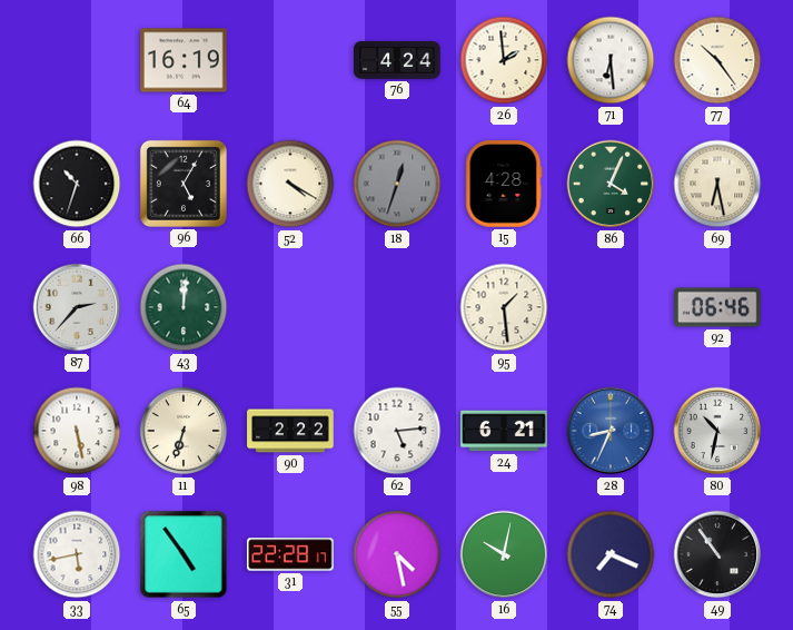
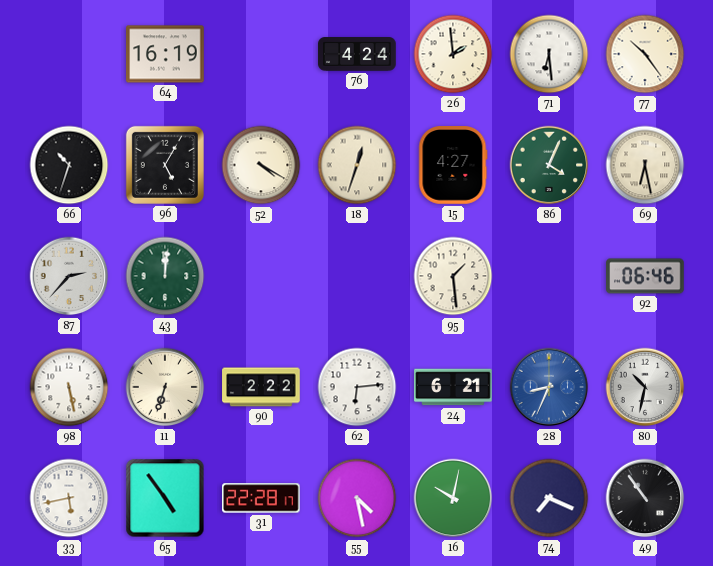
18 dial: grey -> cream (357, 165)
15: 4:28 -> 4:27 (453, 165)
62: 5:14 -> 6:14 (357, 387)
